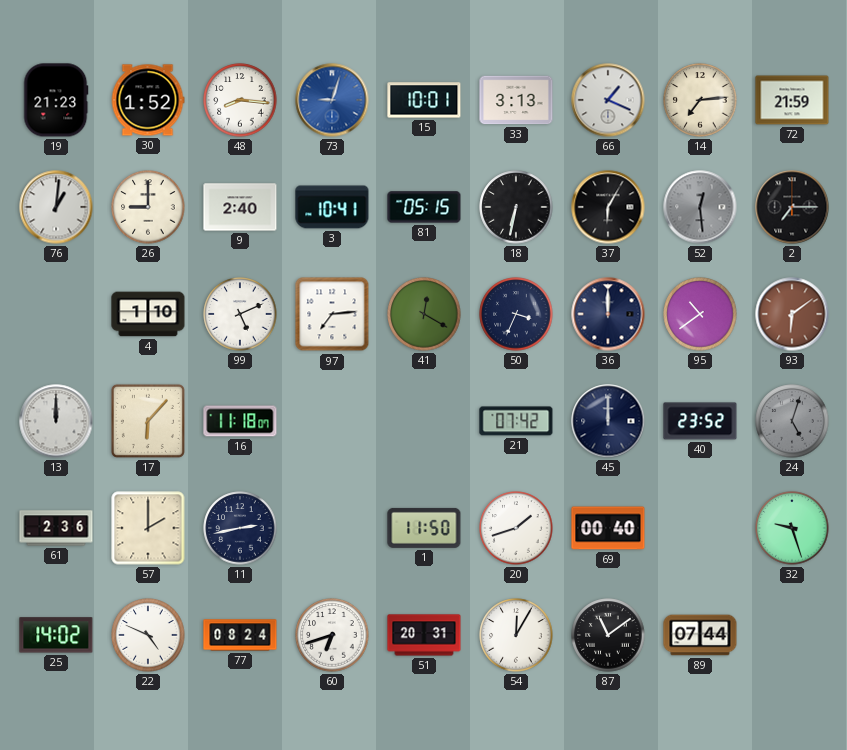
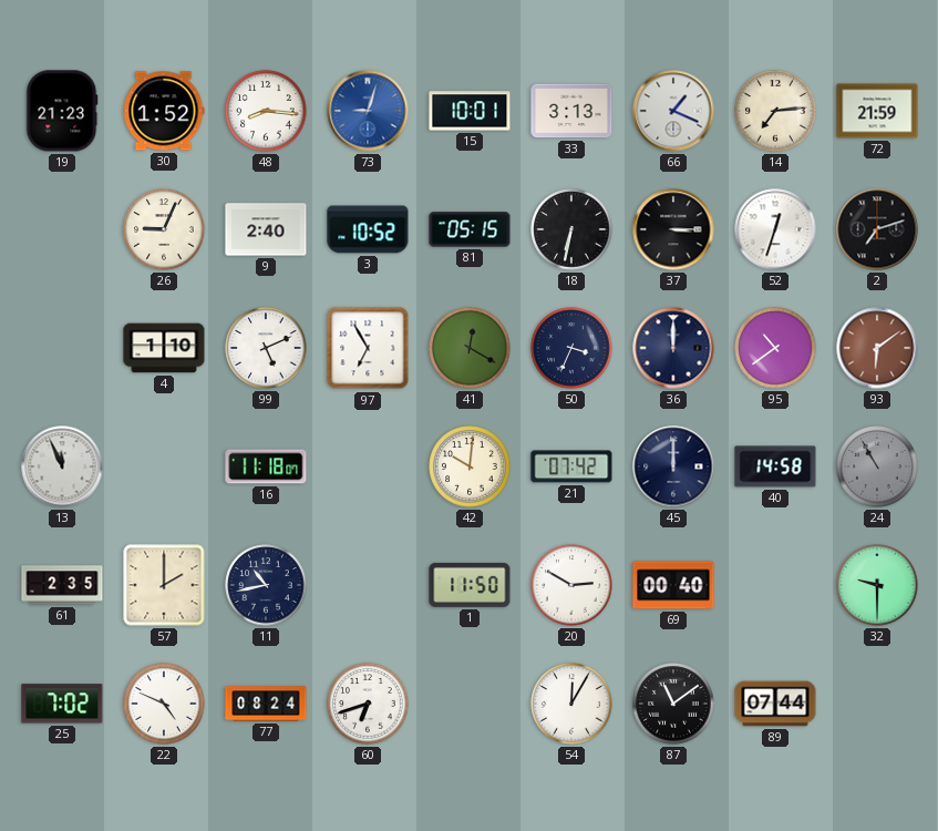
76: 1:01 -> none (56, 207)
26: 9:00 -> 9:04 (164, 229)
3: 10:41 -> 10:52 (368, 229)
37: 6:05 -> 3:15 (673, 229)
52: 12:29 -> 12:33 (775, 229)
52 dial: grey -> white (775, 229)
2: 7:15 -> 7:12 (877, 229)
97: 7:14 -> 6:55 (368, 348)
13: 12:00 -> 11:56 (62, 466)
17: 6:07 -> none (148, 421)
42: none -> 10:01 (470, 466)
40: 23:52 -> 14:58 (775, 466)
24: 5:03 -> 10:55 (877, 466)
61: 2:36 -> 2:35 (62, 585)
11: 2:43 -> 10:43 (266, 585)
20: 1:42 -> 2:50 (571, 585)
32: 9:27 -> 9:30 (877, 585)
25: 14:02 -> 7:02 (62, 704)
51: 20:31 -> none (424, 635)
